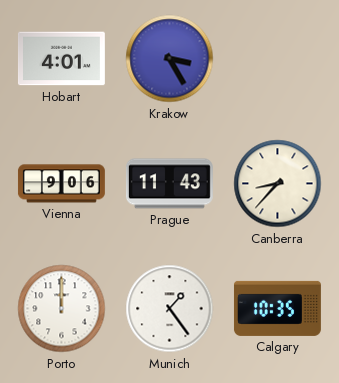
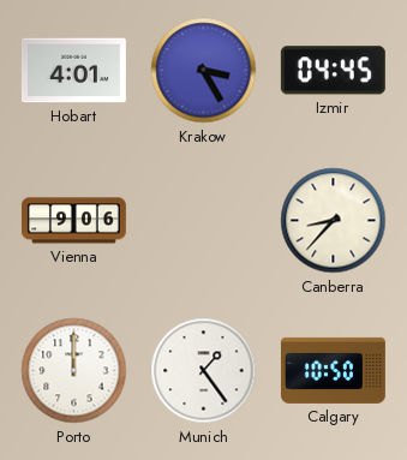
Izmir: none -> 04:45 (333, 71)
Prague: 11:43 -> none (169, 184)
Calgary: 10:35 -> 10:50 (333, 370)
